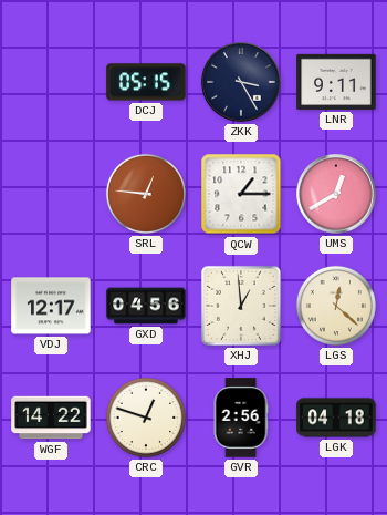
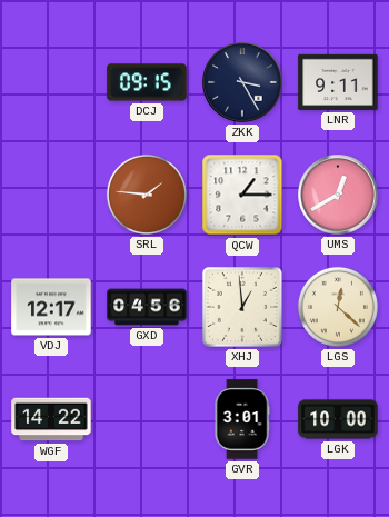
DCJ: 05:15 -> 09:15 (147, 82)
SRL: 12:46 -> 1:46 (147, 195)
CRC: 12:48 -> none (146, 418)
GVR: 2:56 -> 3:01 (242, 419)
LGK: 04:18 -> 10:00 (338, 419)
